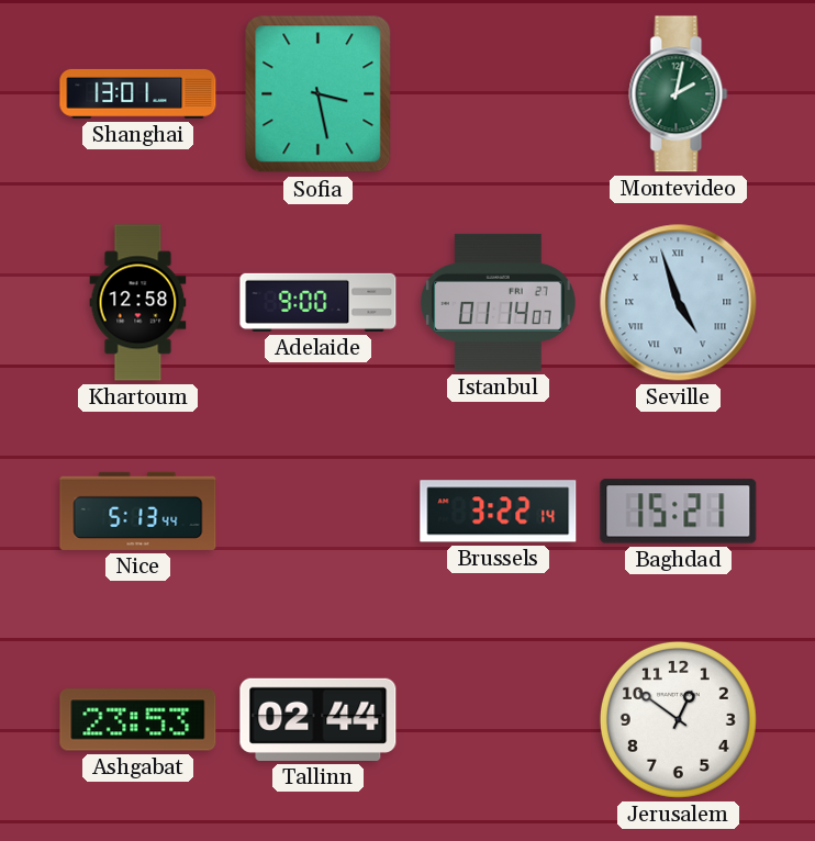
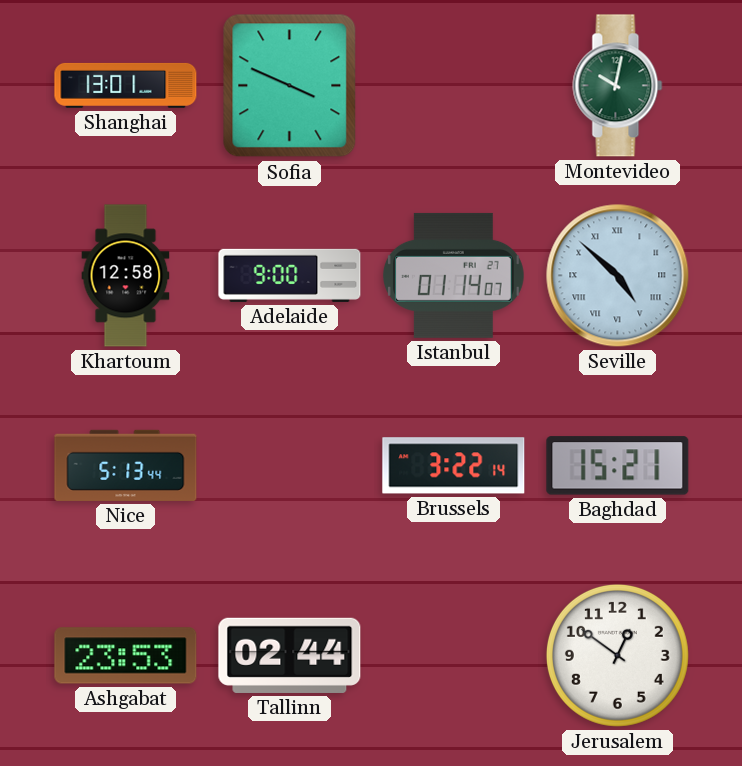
Sofia: 3:28 -> 3:49 (290, 86)
Montevideo: 2:02 -> 10:02 (618, 86)
Seville: 4:57 -> 4:52 (618, 276)
